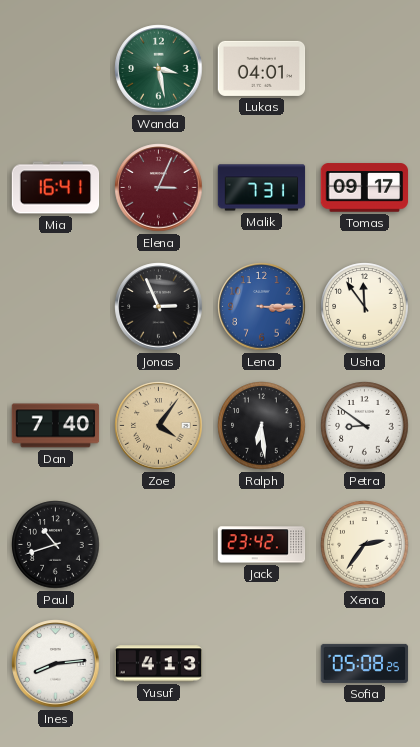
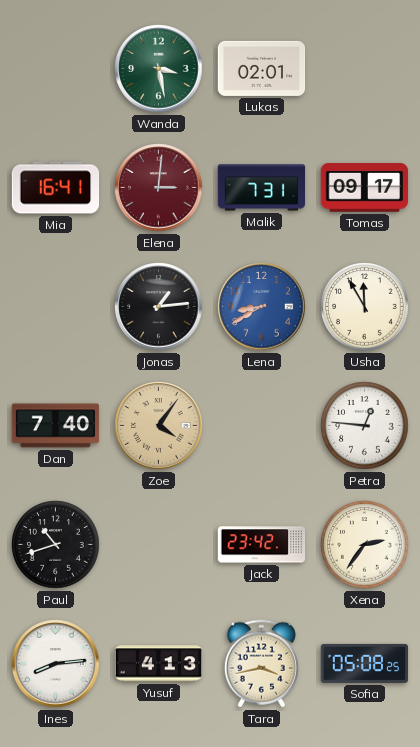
Lukas: 04:01 -> 02:01 (262, 68)
Elena: 3:04 -> 3:01 (159, 188)
Jonas: 2:56 -> 1:14 (159, 307)
Lena: 3:15 -> 8:40 (262, 307)
Usha: 11:54 -> 11:55 (365, 307)
Ralph: 6:29 -> none (262, 426)
Petra: 8:51 -> 12:46 (365, 426)
Tara: none -> 3:43 (261, 664)
